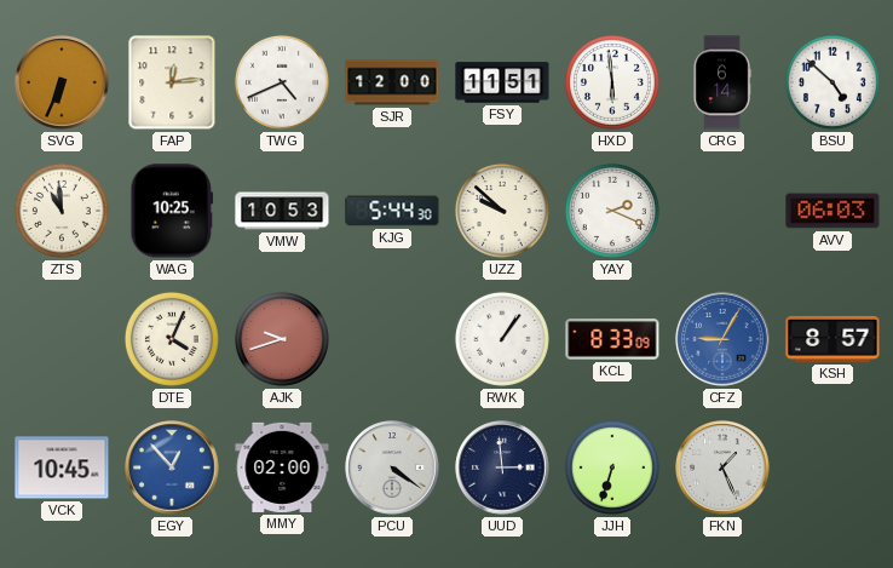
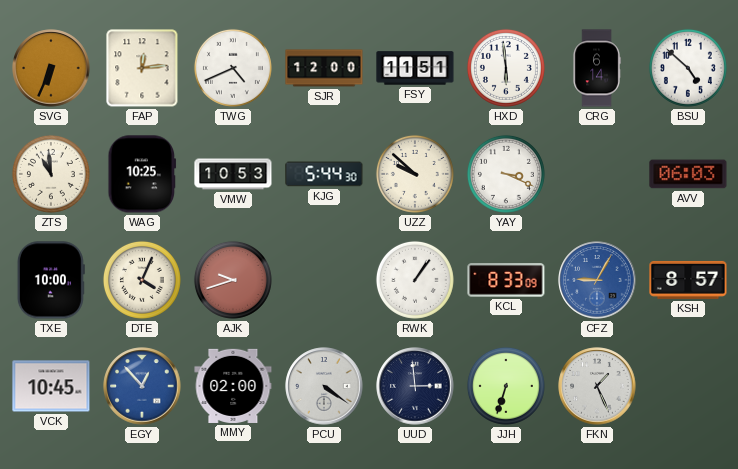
YAY: 2:19 -> 3:19 (506, 174)
TXE: none -> 10:00 (51, 280)
